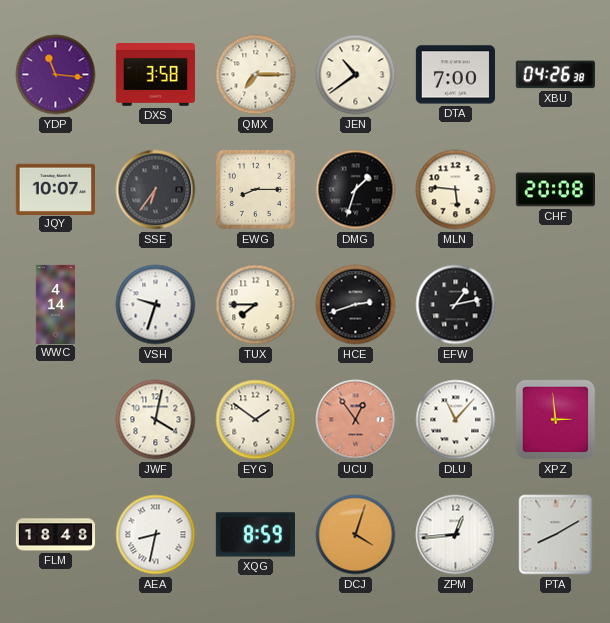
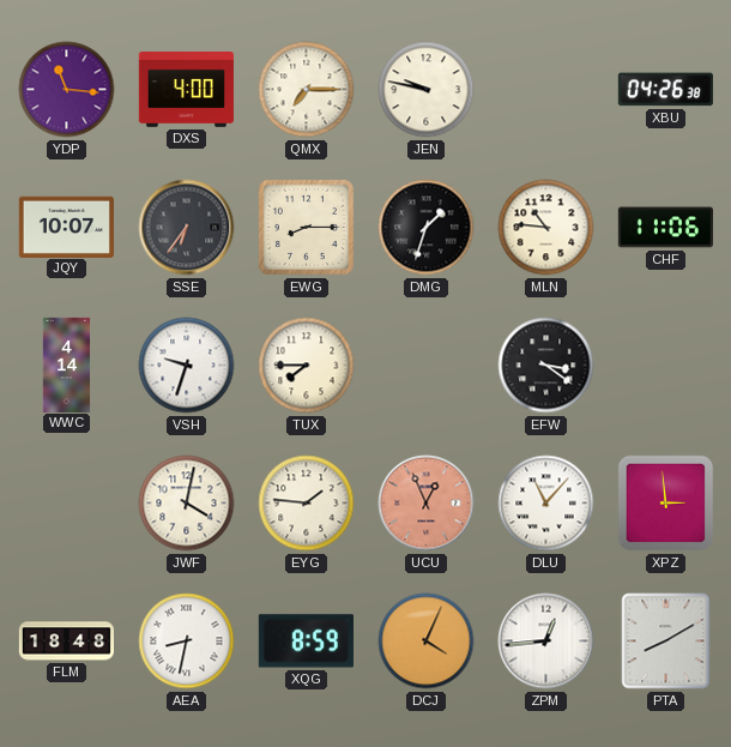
DXS: 3:58 -> 4:00 (186, 90)
JEN: 10:39 -> 9:47 (427, 90)
DTA: 7:00 -> none (455, 75)
MLN: 5:46 -> 10:46 (546, 228)
CHF: 20:08 -> 11:06 (665, 228)
HCE: 2:42 -> none (356, 305)
EFW: 1:13 -> 3:21 (546, 366)
EYG: 1:51 -> 1:46 (307, 504)
UCU: 12:54 -> 12:56 (427, 504)
DCJ: 4:03 -> 4:04 (427, 641)
